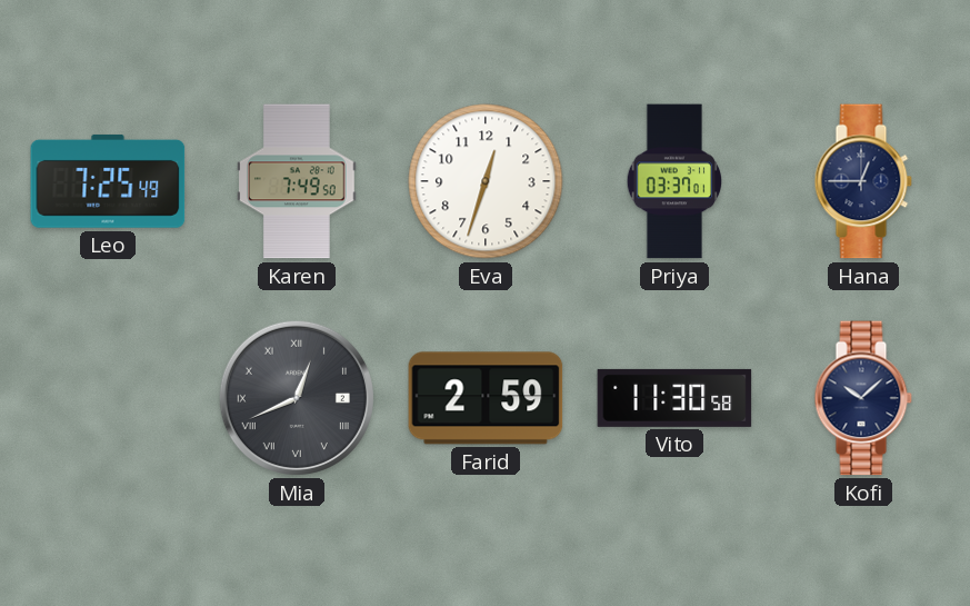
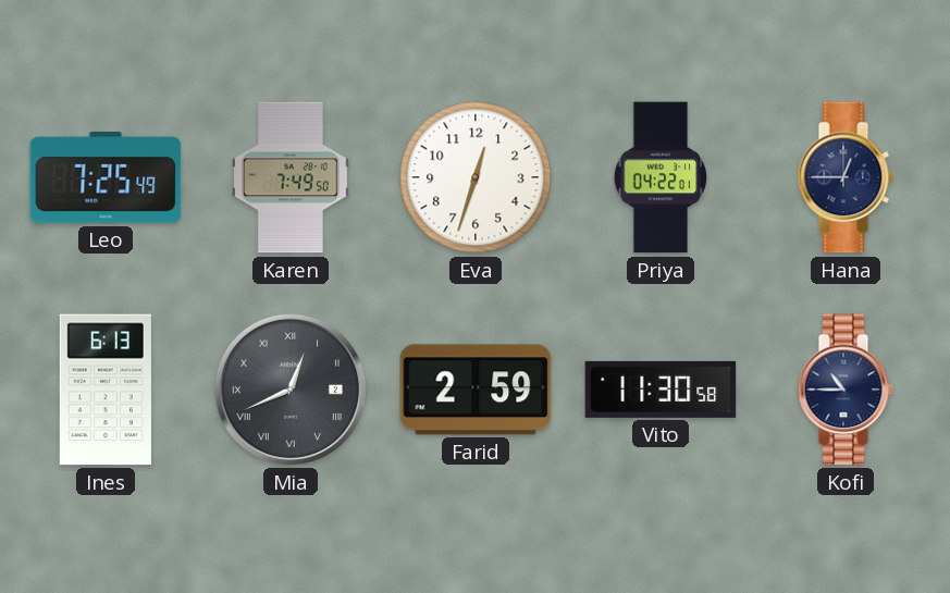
Priya: 03:37 -> 04:22 (661, 177)
Ines: none -> 6:13 (106, 390)
Kofi: 10:08 -> 10:45 (846, 390)
